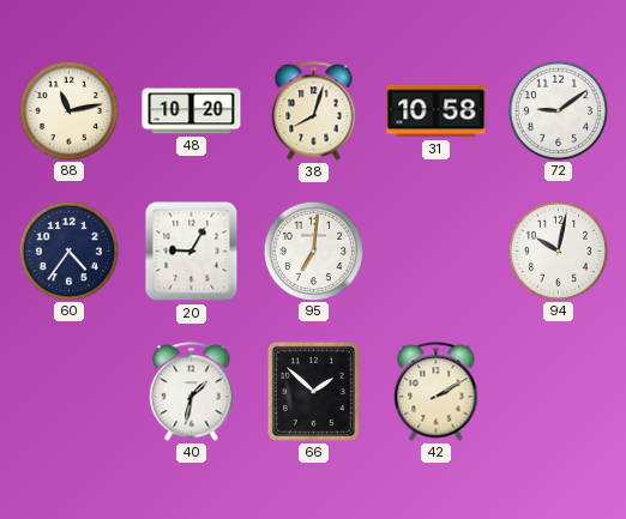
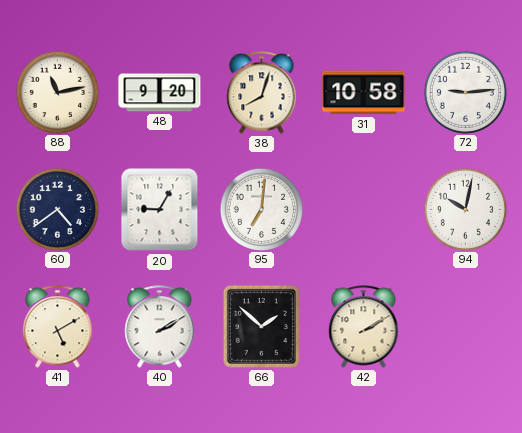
48: 10:20 -> 9:20 (160, 93)
72: 9:09 -> 9:14 (465, 92)
60: 4:36 -> 4:39 (57, 209)
41: none -> 5:10 (58, 327)
40: 1:32 -> 2:10 (160, 327)
